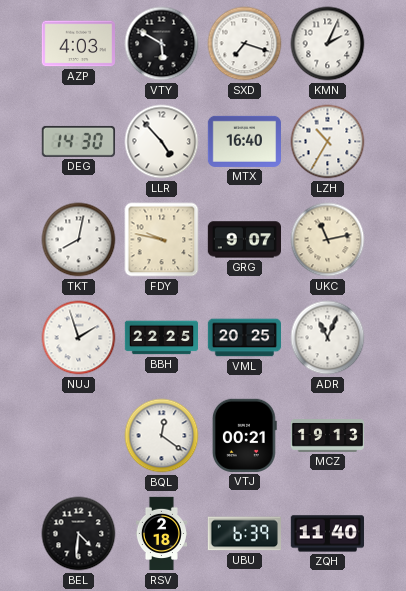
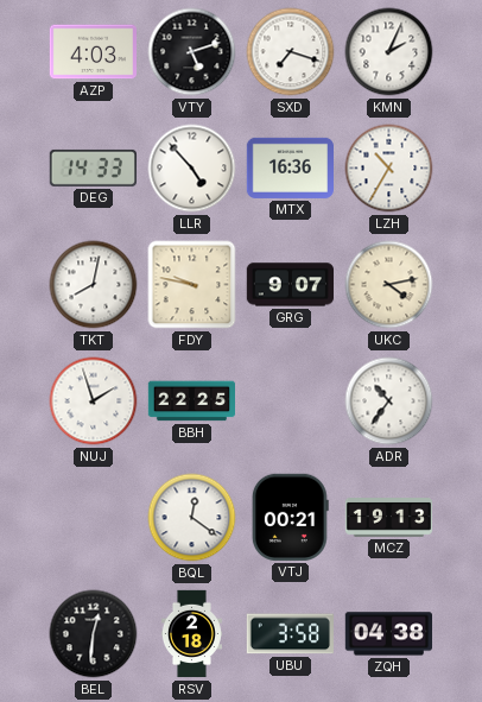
VTY: 5:50 -> 5:12 (192, 52)
DEG: 14:30 -> 14:33 (93, 167)
MTX: 16:40 -> 16:36 (290, 167)
UKC: 11:13 -> 4:13 (389, 285)
VML: 20:25 -> none (245, 338)
ADR: 11:04 -> 10:36 (389, 401)
BEL: 4:31 -> 12:31 (94, 634)
UBU: 6:39 -> 3:58 (290, 634)
ZQH: 11:40 -> 04:38 (388, 634)
